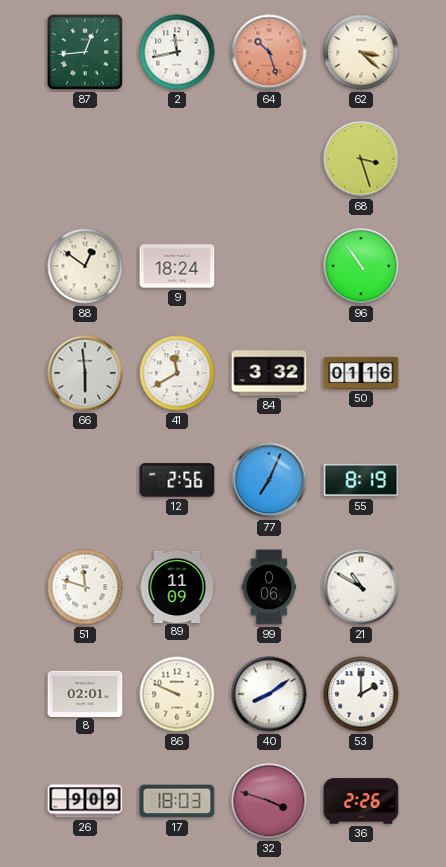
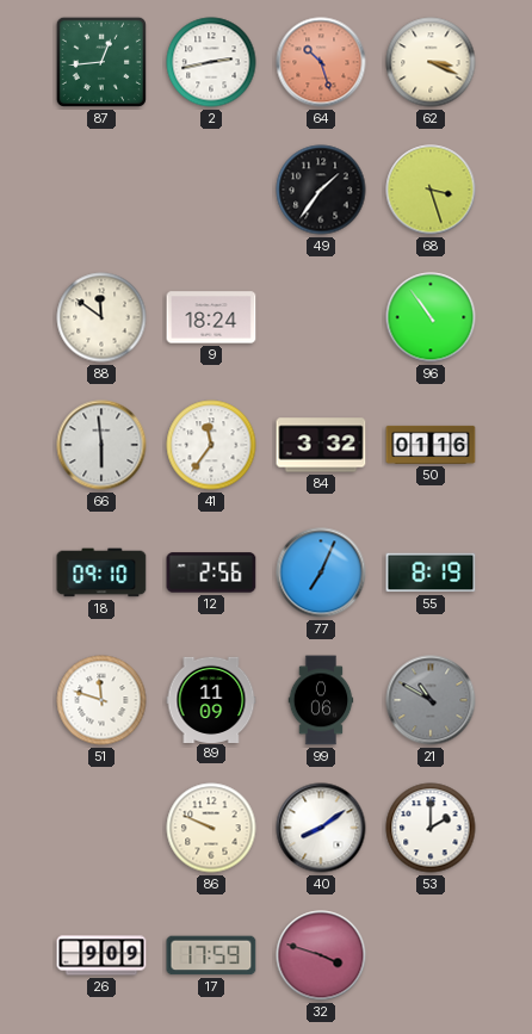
2: 11:43 -> 2:43 (211, 62)
62: 3:22 -> 3:19 (431, 62)
49: none -> 1:36 (321, 190)
88: 12:51 -> 11:51 (101, 317)
41: 11:40 -> 11:36 (211, 445)
18: none -> 09:10 (101, 572)
21 dial: white -> grey (431, 700)
8: 02:01 -> none (85, 693)
17: 18:03 -> 17:59 (211, 955)
36: 2:26 -> none (361, 801)
